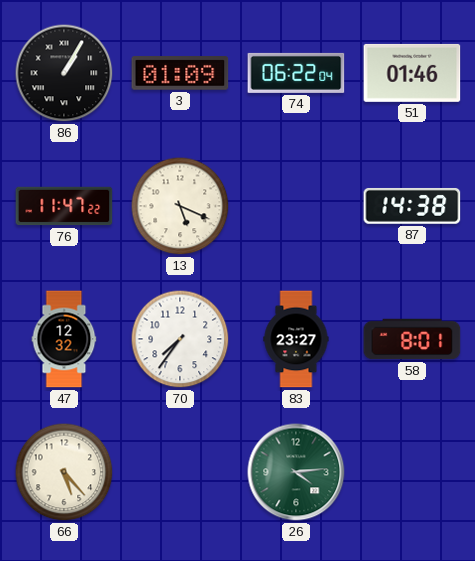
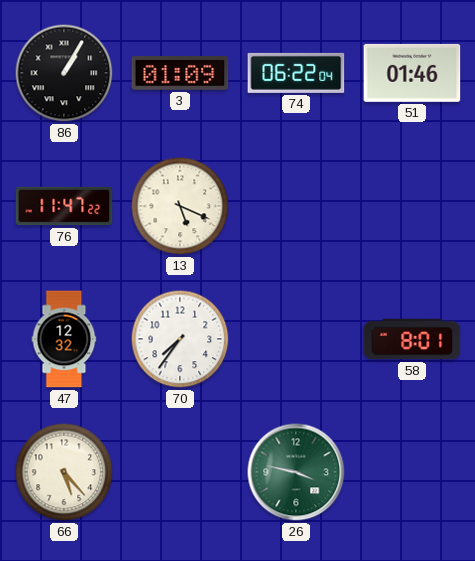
87: 14:38 -> none (412, 206)
83: 23:27 -> none (296, 339)
26: 4:14 -> 3:47 (296, 472)
